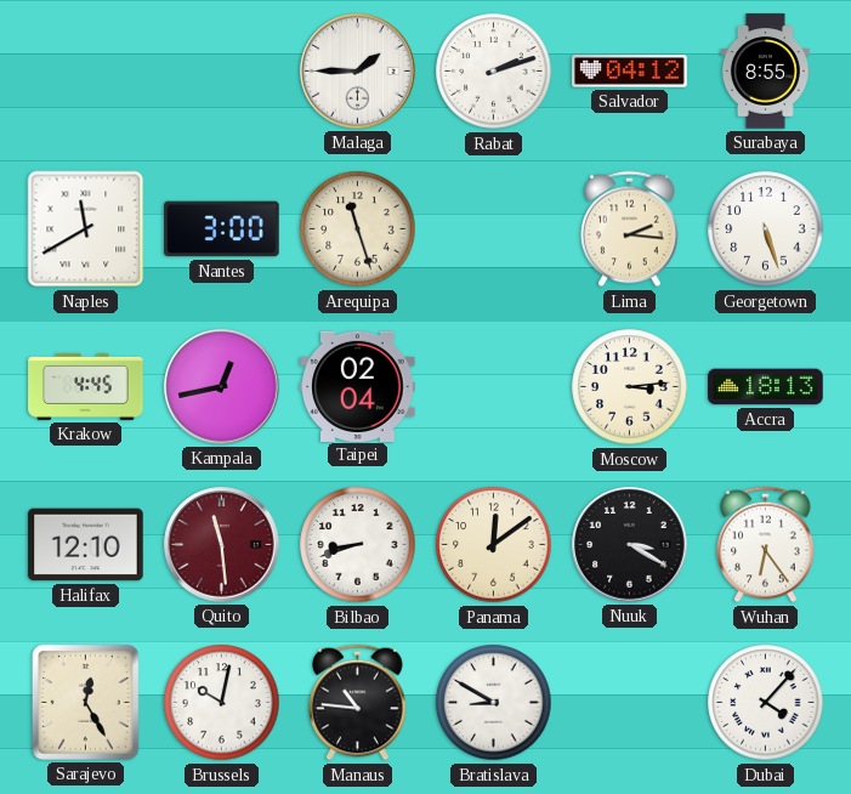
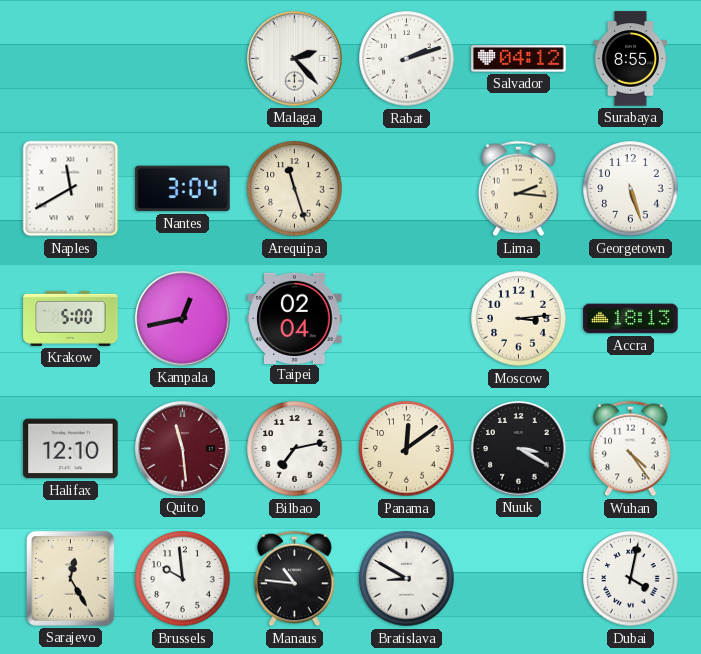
Malaga: 1:45 -> 2:23 (295, 59)
Nantes: 3:00 -> 3:04 (183, 189)
Krakow: 4:45 -> 5:00 (71, 318)
Bilbao: 8:42 -> 7:13 (295, 449)
Wuhan: 6:24 -> 4:24 (631, 449)
Brussels: 10:02 -> 9:59 (183, 579)
Dubai: 4:07 -> 4:02 (631, 579)
